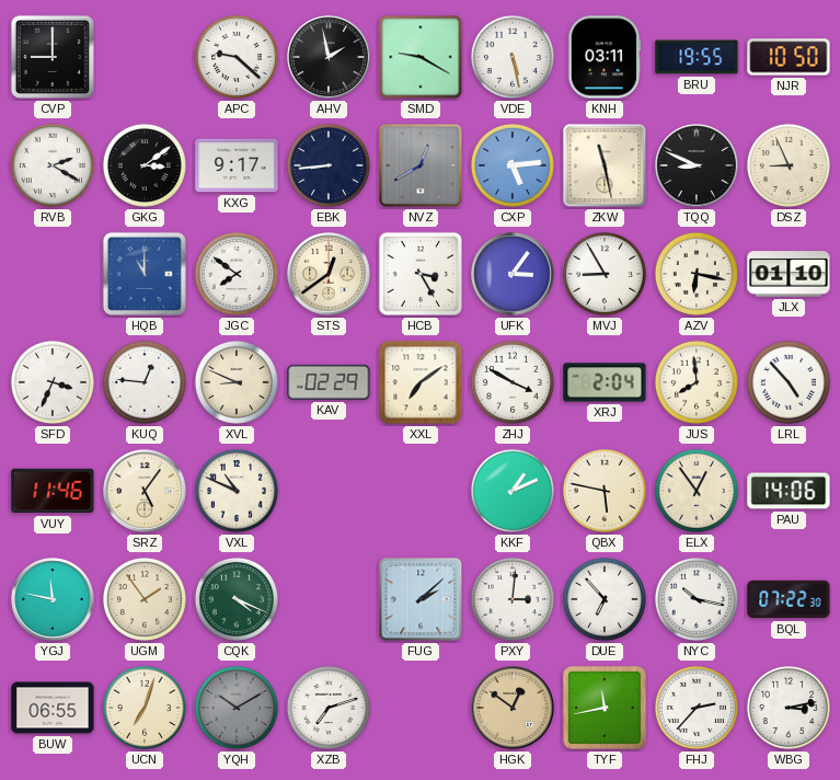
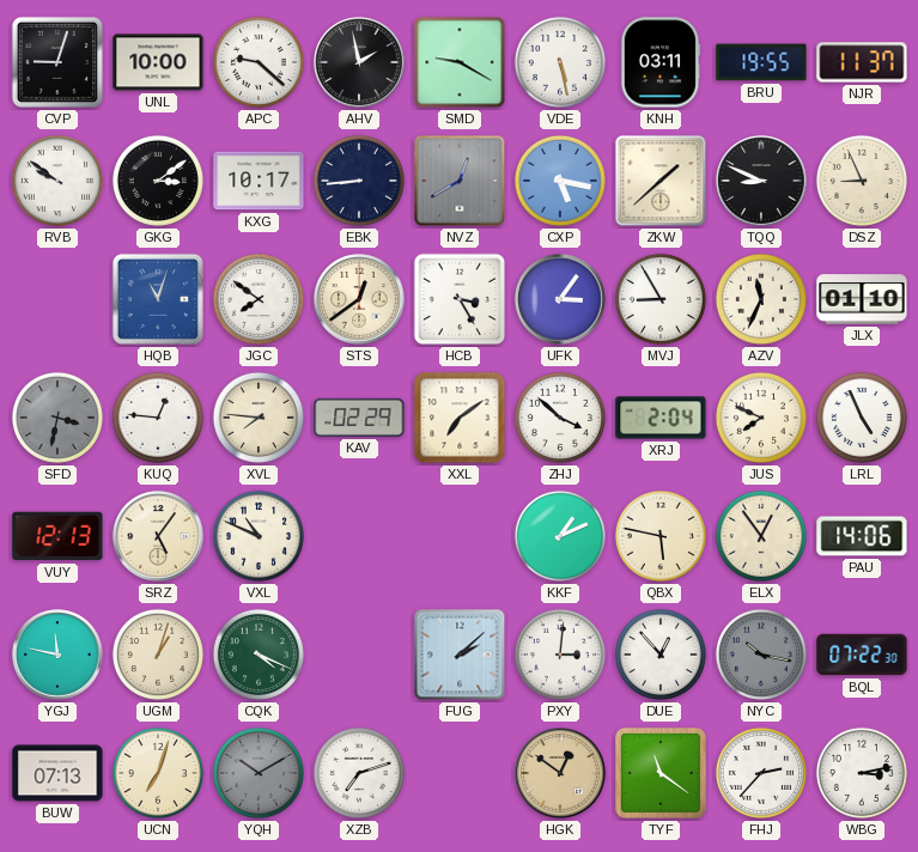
CVP: 9:00 -> 9:03 (57, 62)
UNL: none -> 10:00 (158, 62)
NJR: 10:50 -> 11:37 (862, 62)
RVB: 2:20 -> 9:51 (57, 181)
KXG: 9:17 -> 10:17 (259, 181)
CXP: 5:14 -> 5:17 (560, 181)
ZKW: 11:28 -> 1:38 (661, 181)
HQB: 11:00 -> 11:03 (158, 299)
AZV: 6:17 -> 11:34 (761, 299)
SFD: 3:34 -> 3:32 (57, 418)
SFD dial: white -> grey (57, 418)
XVL: 8:49 -> 7:46 (259, 418)
ZHJ: 3:50 -> 3:52 (560, 418)
JUS: 7:59 -> 7:49 (761, 418)
LRL: 4:53 -> 4:56 (862, 418)
VUY: 11:46 -> 12:13 (57, 536)
UGM: 1:54 -> 1:03 (158, 655)
DUE: 6:53 -> 12:53 (661, 655)
NYC dial: white -> grey (761, 655)
BUW: 06:55 -> 07:13 (57, 773)
TYF: 11:43 -> 11:21 (661, 773)
